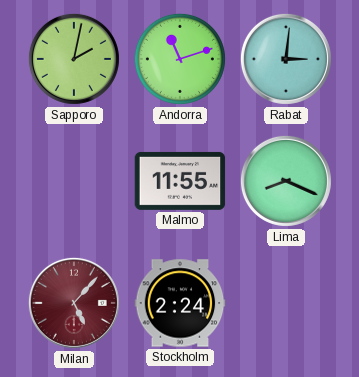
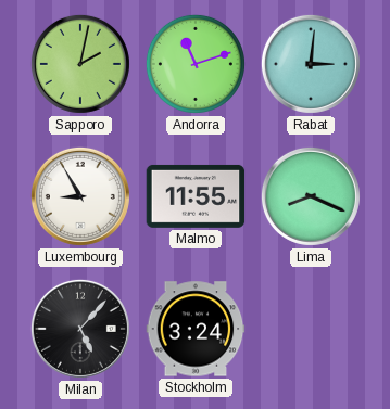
Luxembourg: none -> 8:55 (80, 196)
Milan dial: burgundy -> black (80, 329)
Stockholm: 2:24 -> 3:24 (196, 329)
